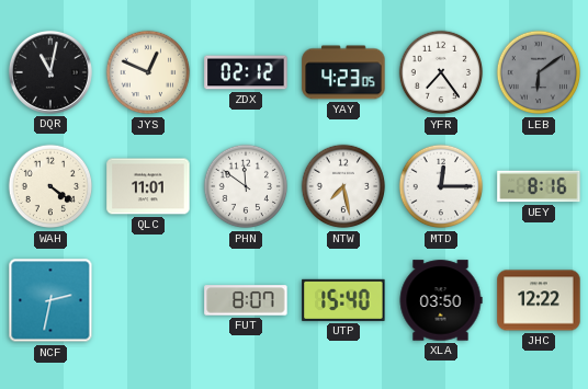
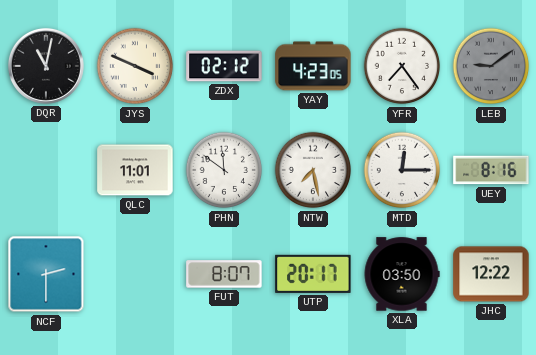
JYS: 12:49 -> 3:49 (135, 66)
LEB: 6:09 -> 9:09 (491, 66)
WAH: 4:21 -> none (50, 186)
NCF: 2:32 -> 2:30 (46, 274)
UTP: 15:40 -> 20:17 (313, 274)
